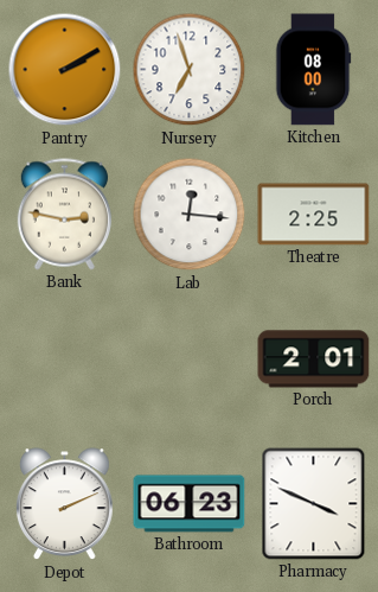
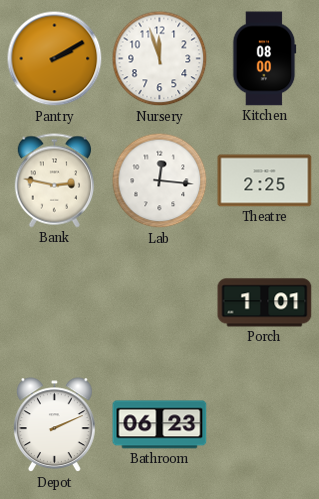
Nursery: 6:57 -> 11:57 (160, 59)
Porch: 2:01 -> 1:01 (265, 303)
Pharmacy: 3:49 -> none (314, 504)
